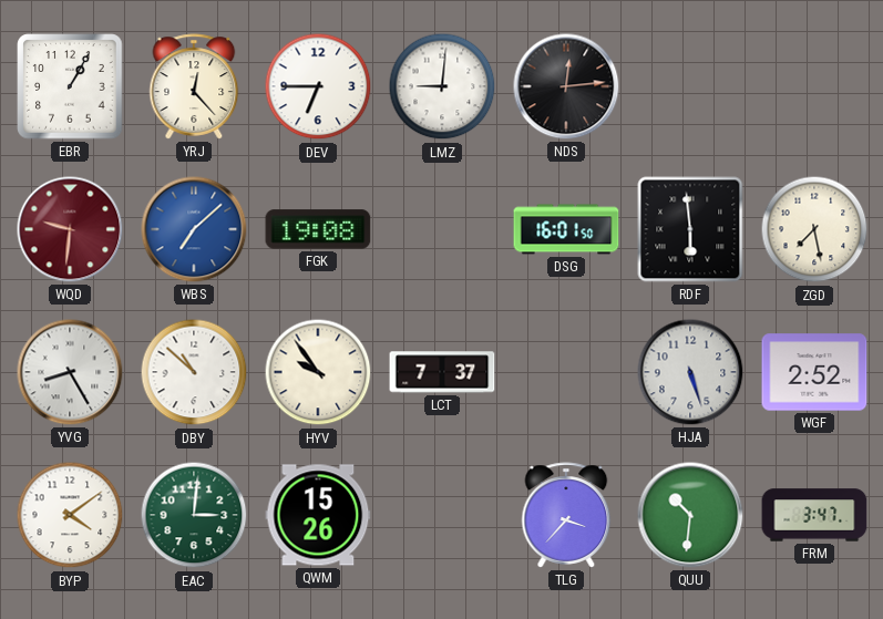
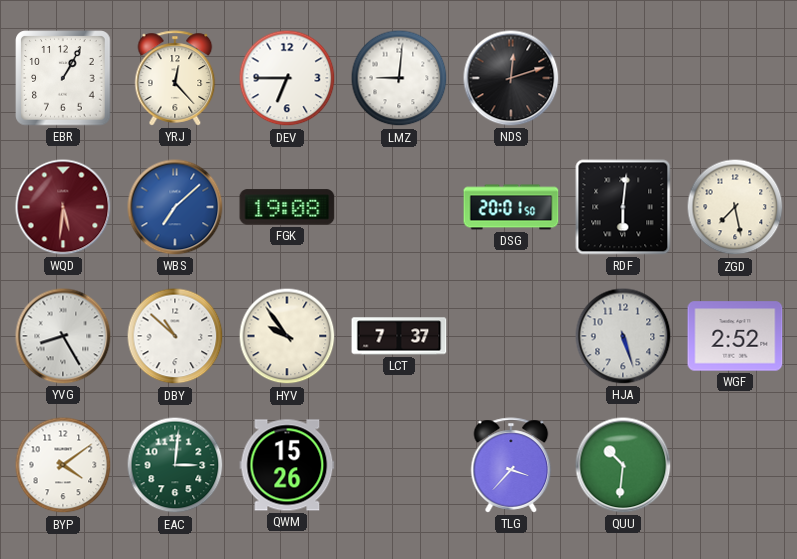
NDS: 12:14 -> 12:12 (511, 78)
WQD: 9:31 -> 5:31 (63, 207)
DSG: 16:01 -> 20:01 (511, 207)
RDF: 5:59 -> 6:01 (623, 207)
FRM: 3:47 -> none (814, 515)
